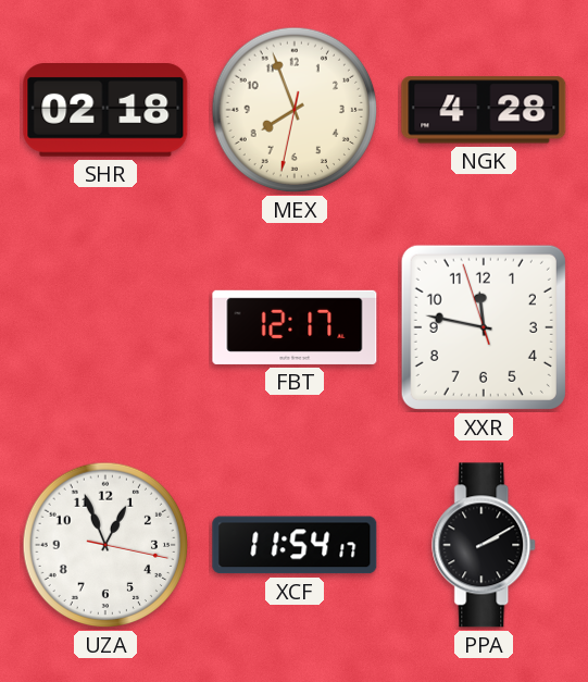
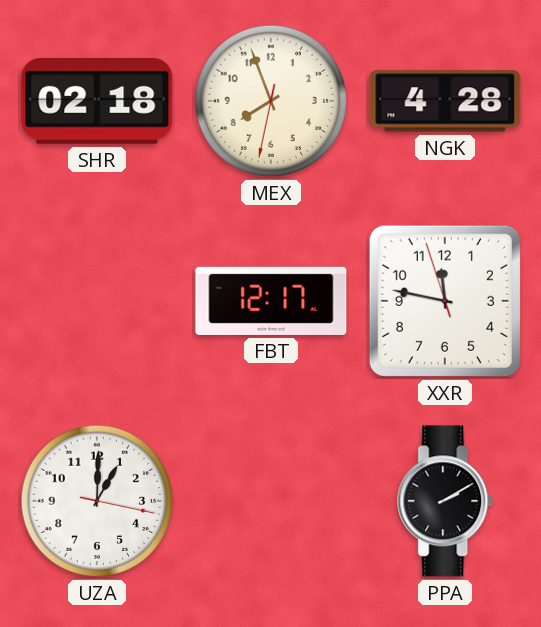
UZA: 12:56 -> 1:00 (97, 501)
XCF: 11:54 -> none (295, 545)
